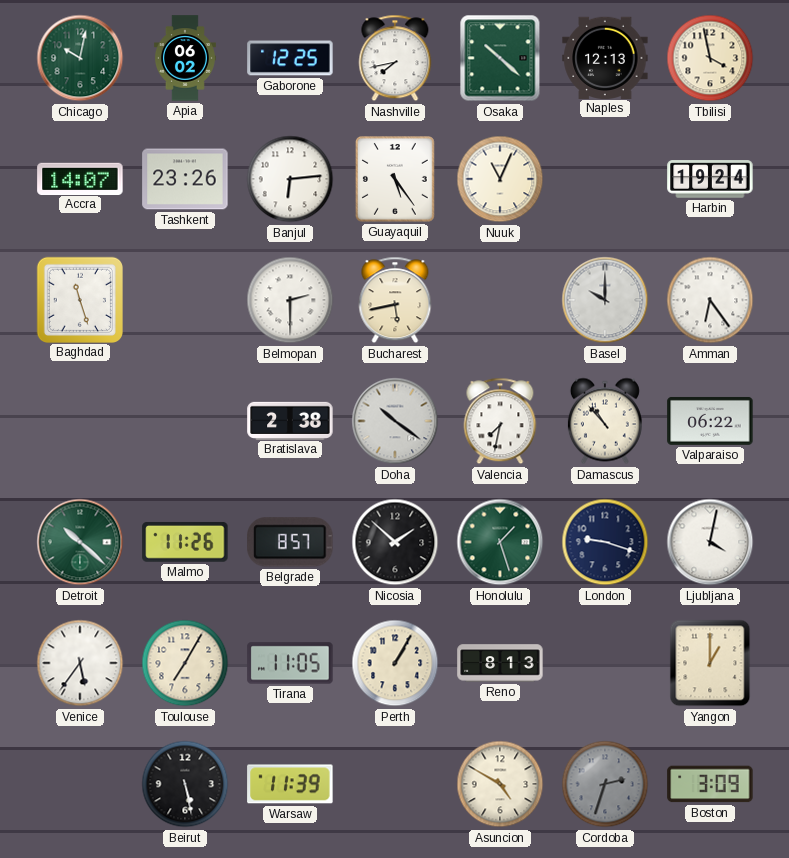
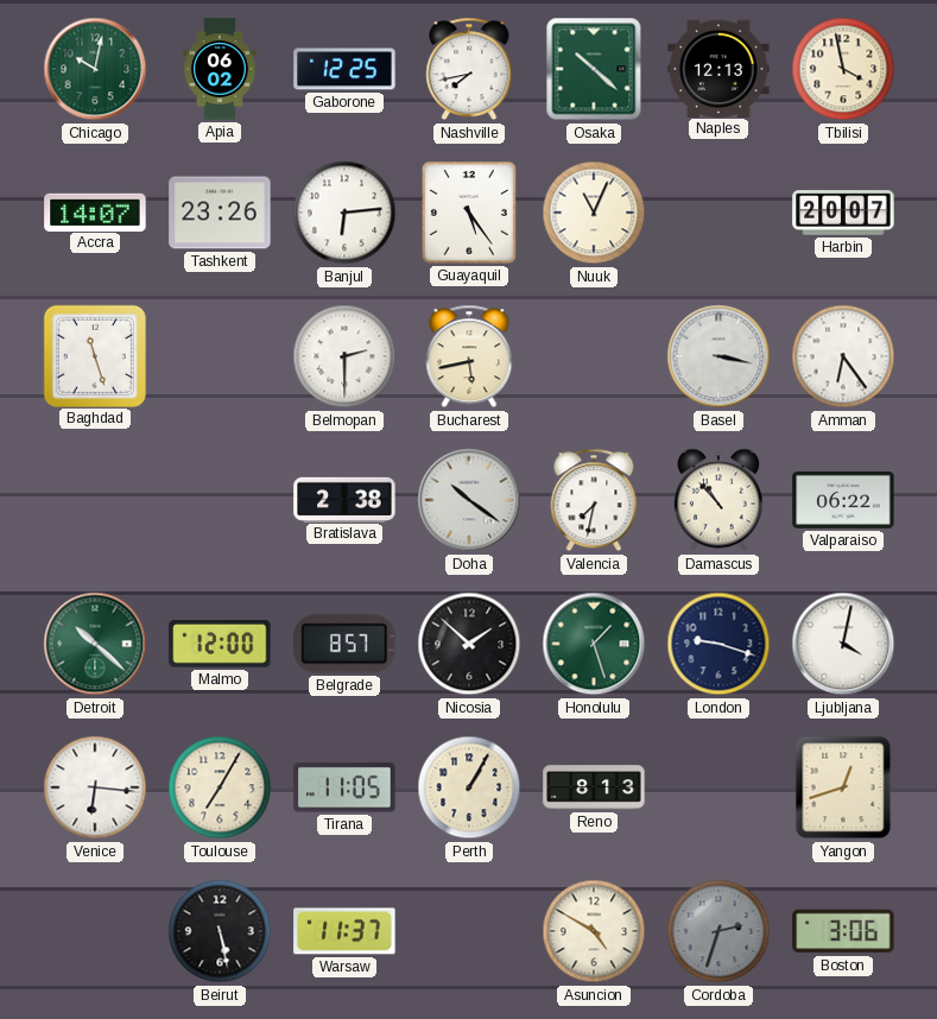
Harbin: 19:24 -> 20:07 (843, 213)
Basel: 10:00 -> 3:17 (718, 356)
Malmo: 11:26 -> 12:00 (220, 644)
Venice: 5:36 -> 6:16 (95, 787)
Yangon: 1:00 -> 12:42 (843, 787)
Warsaw: 11:39 -> 11:37 (344, 931)
Boston: 3:09 -> 3:06 (843, 931)
